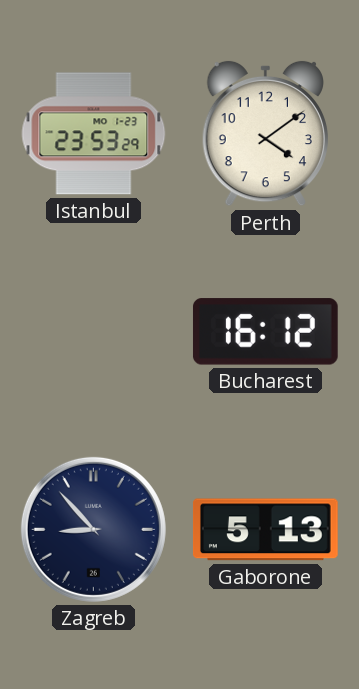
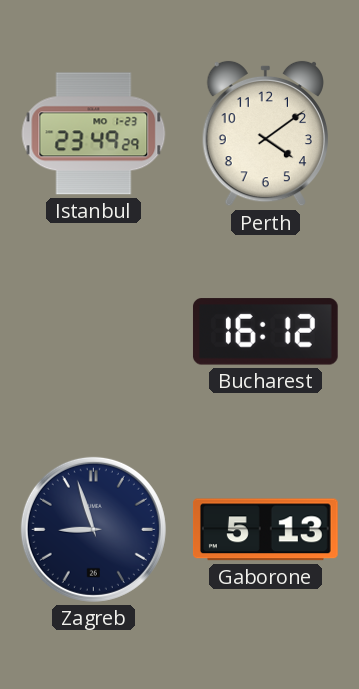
Istanbul: 23:53 -> 23:49 (94, 134)
Zagreb: 8:53 -> 8:57 (93, 529)
